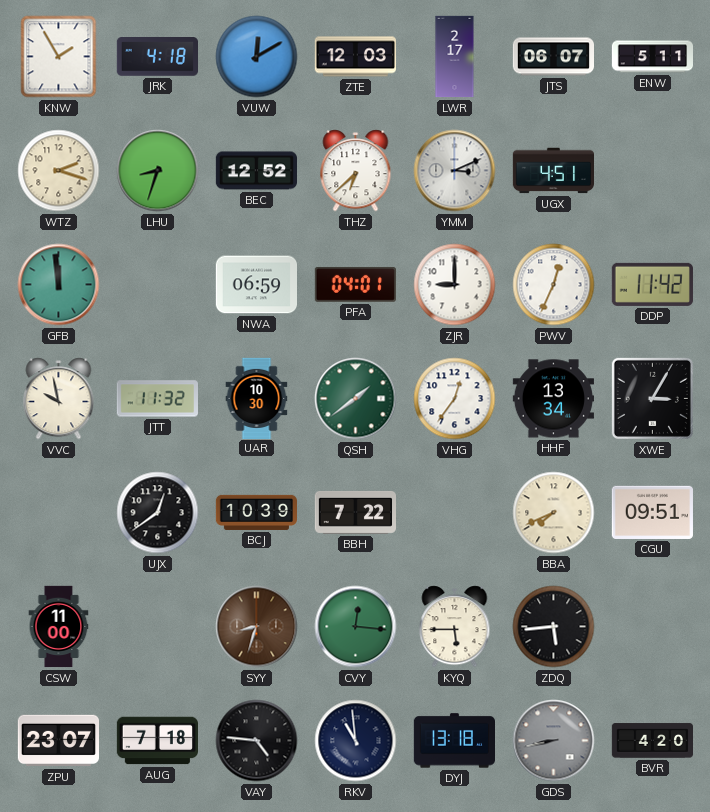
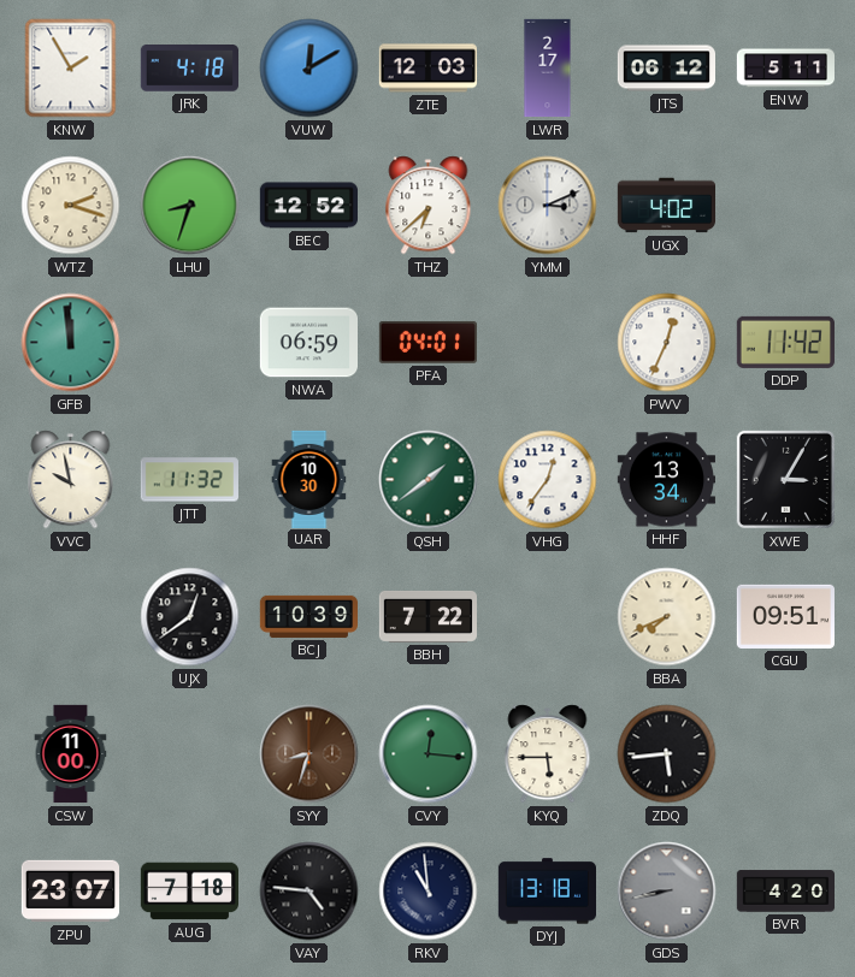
JTS: 06:07 -> 06:12 (667, 69)
UGX: 4:51 -> 4:02 (666, 206)
ZJR: 9:00 -> none (455, 285)
